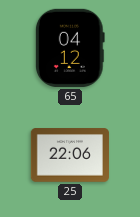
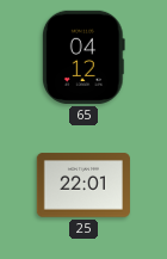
25: 22:06 -> 22:01 (82, 185)
